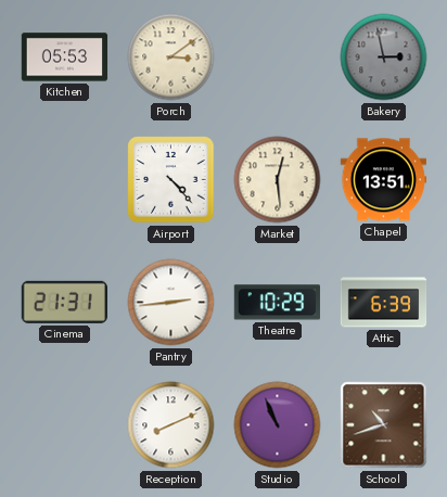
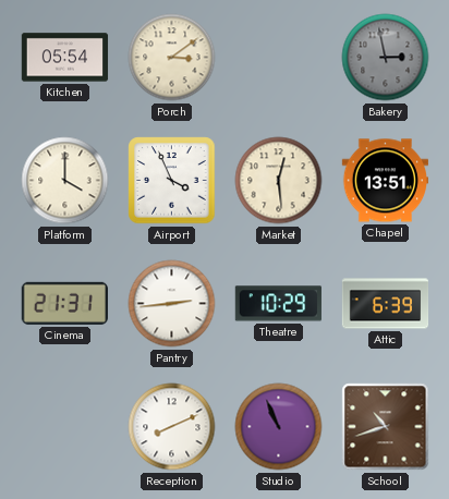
Kitchen: 05:53 -> 05:54 (65, 58)
Platform: none -> 4:00 (65, 181)
Airport: 4:23 -> 3:56 (172, 181)
